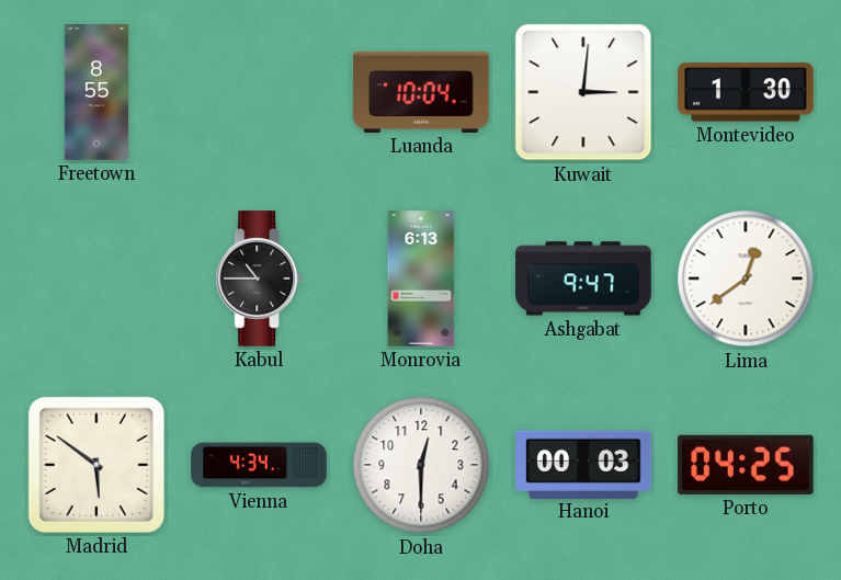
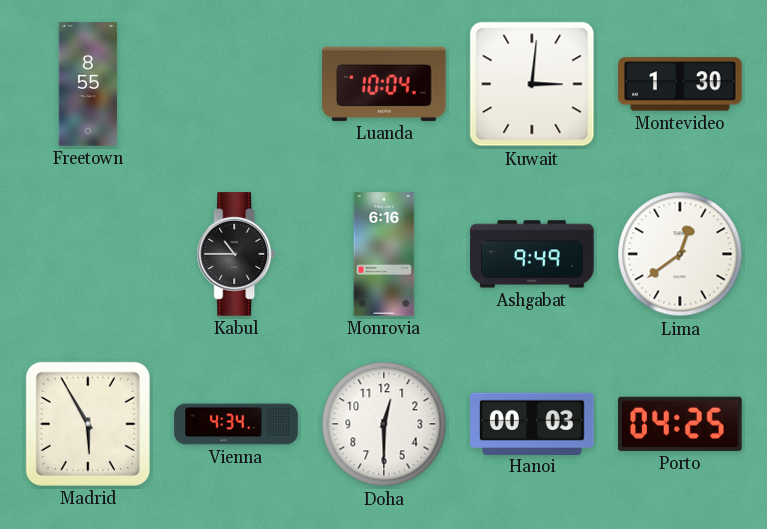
Monrovia: 6:13 -> 6:16 (384, 254)
Ashgabat: 9:47 -> 9:49 (532, 254)
Madrid: 5:51 -> 5:55 (88, 424)
